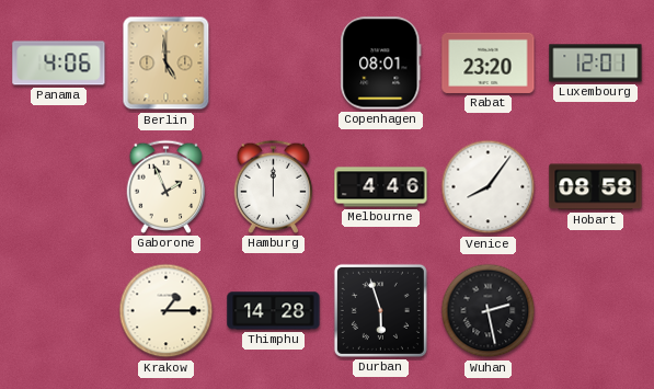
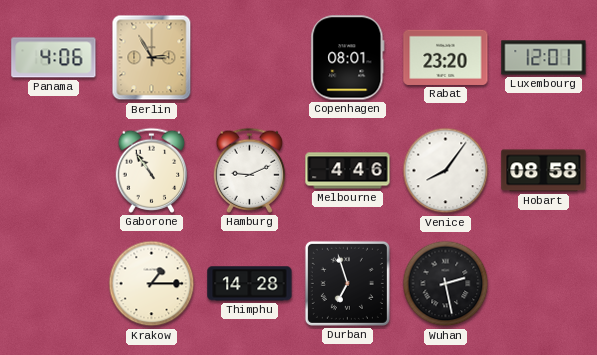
Berlin: 4:59 -> 2:55 (152, 58)
Gaborone: 1:56 -> 10:54 (152, 170)
Hamburg: 12:00 -> 9:11 (250, 170)
Durban: 5:57 -> 6:57 (347, 283)
